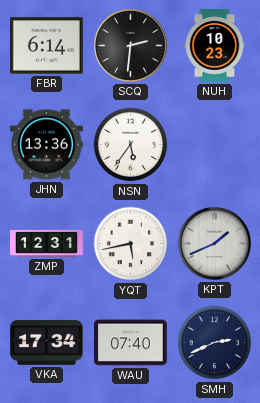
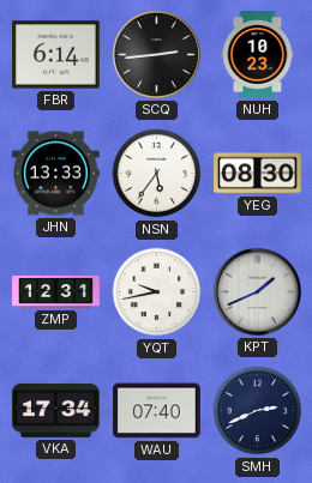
SCQ: 2:31 -> 2:44 (156, 54)
JHN: 13:36 -> 13:33 (56, 174)
YEG: none -> 08:30 (258, 174)
YQT: 5:43 -> 9:43 (157, 292)
